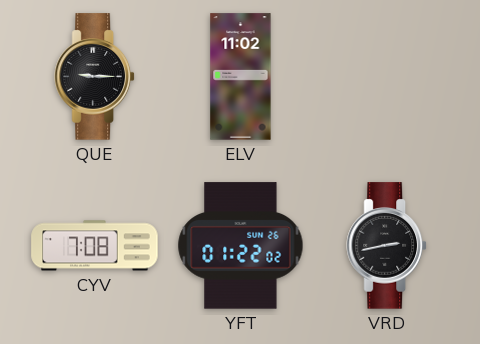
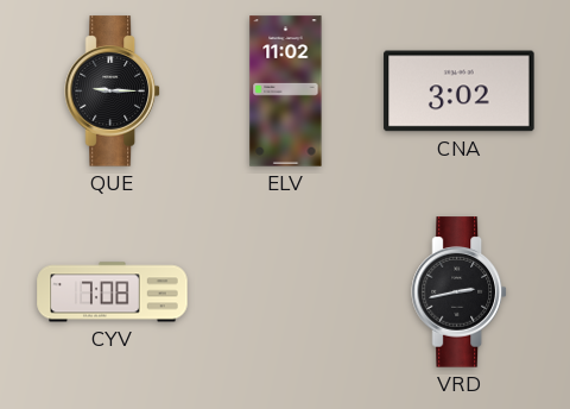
CNA: none -> 3:02 (460, 92)
YFT: 01:22 -> none (241, 246)
